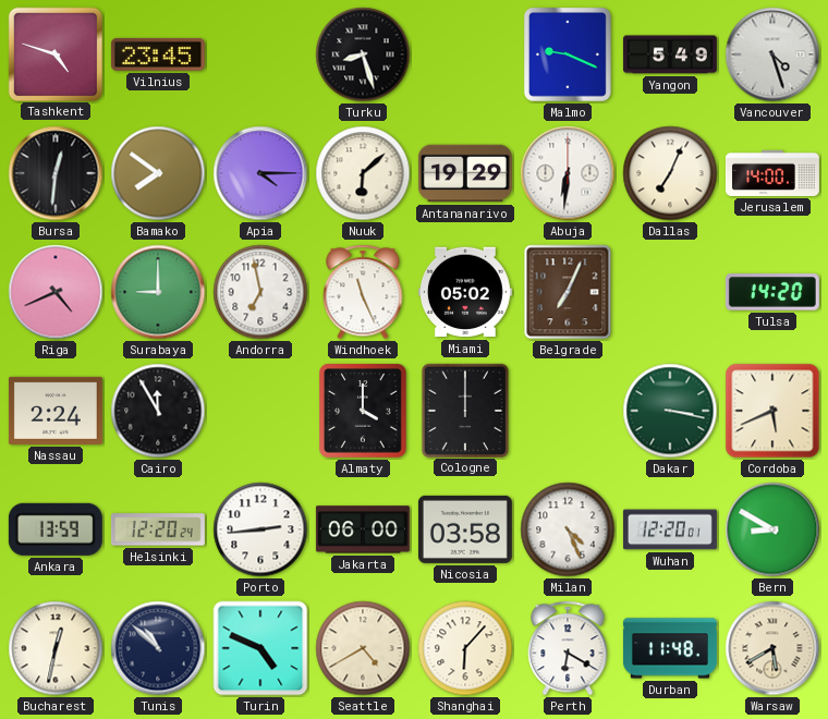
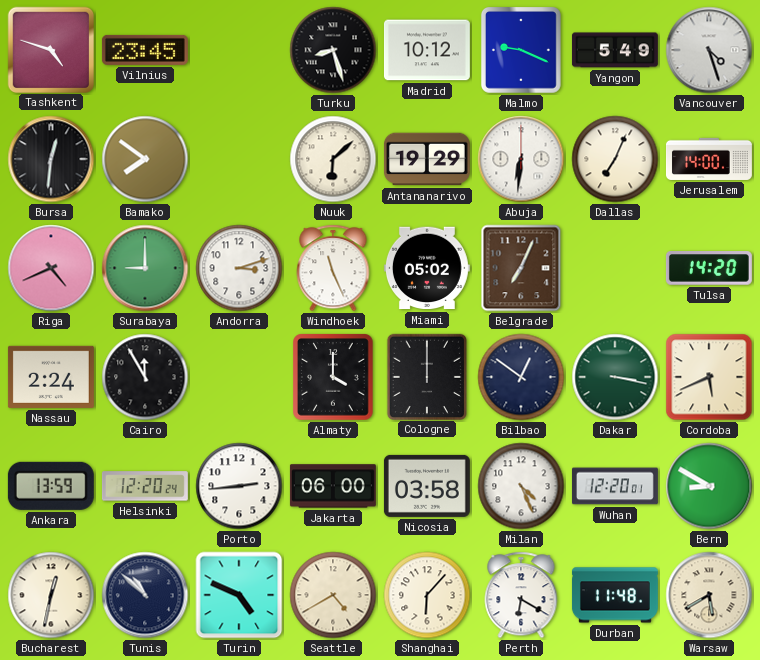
Madrid: none -> 10:12 (427, 50)
Apia: 4:15 -> none (260, 173)
Andorra: 6:58 -> 3:12 (239, 268)
Bilbao: none -> 12:51 (521, 377)
